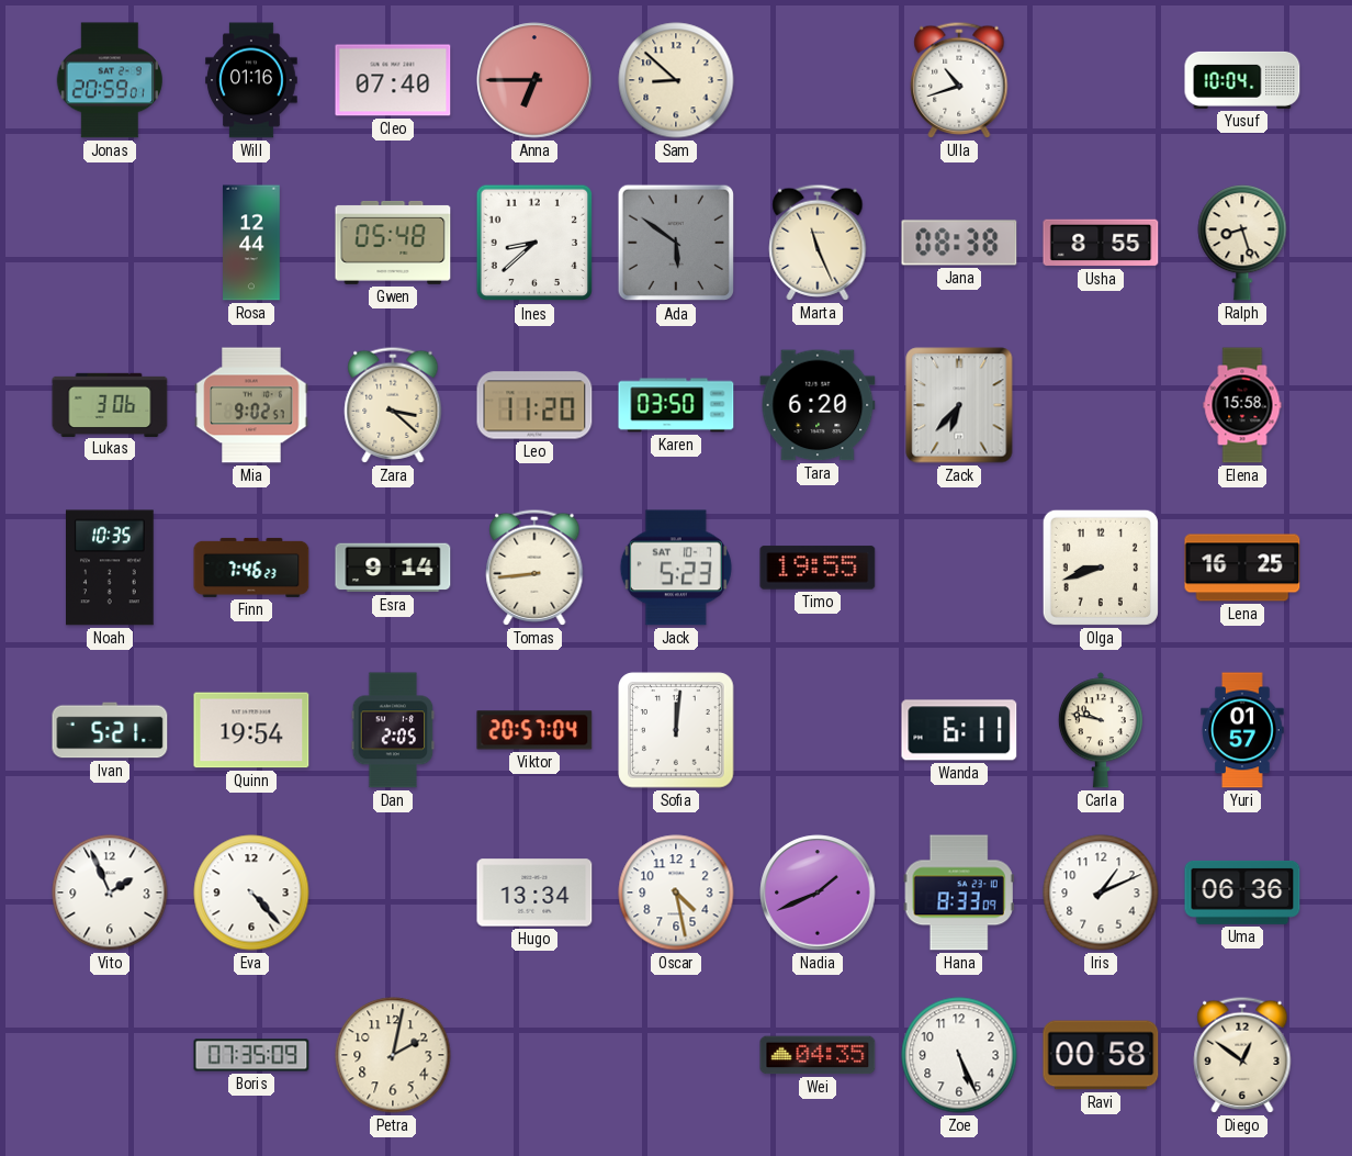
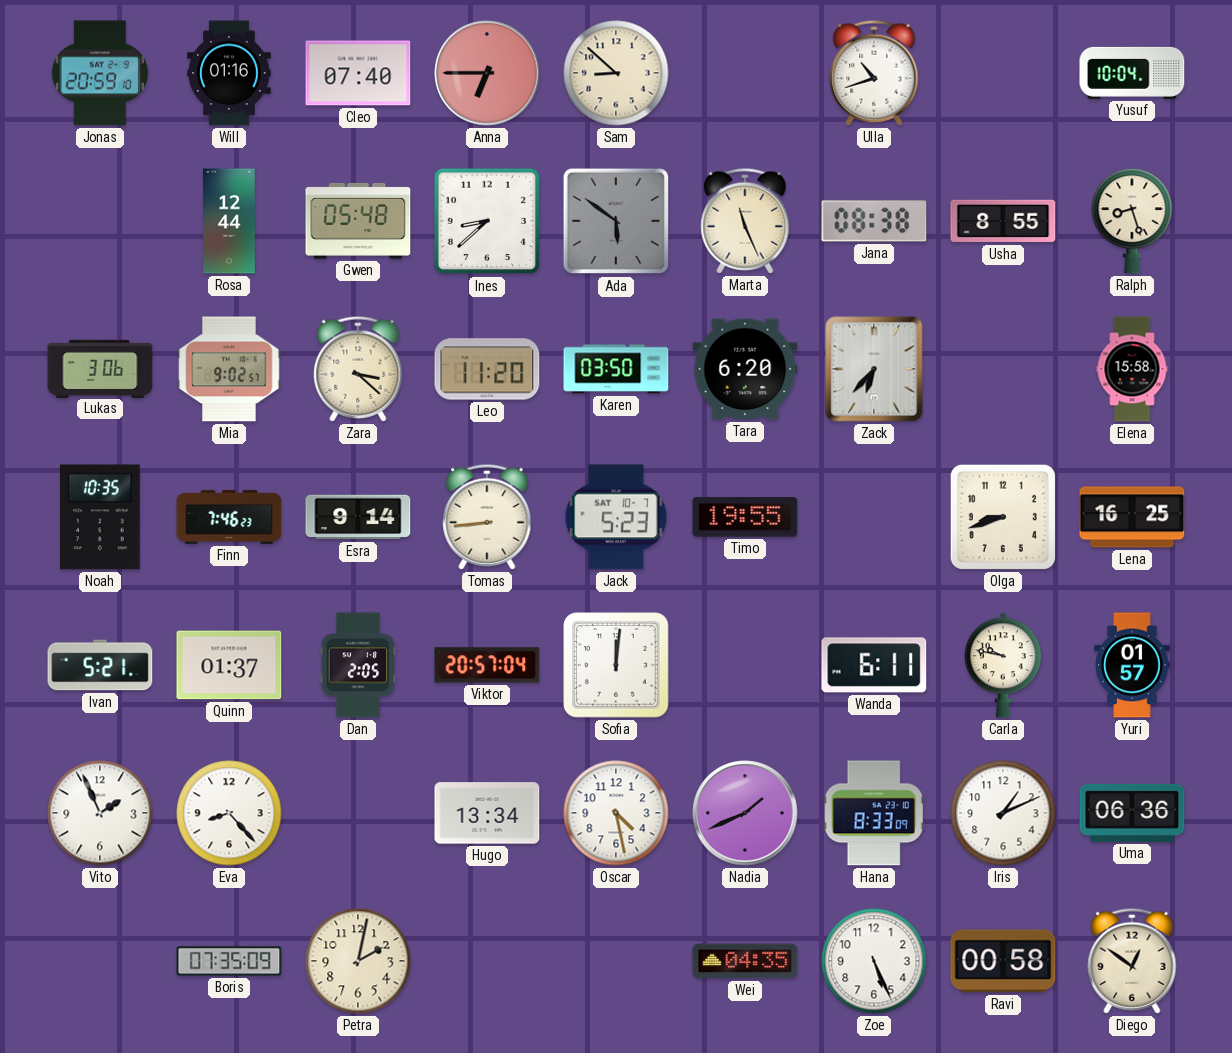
Jonas: 20:59:01 -> 20:59:10 (100, 73)
Quinn: 19:54 -> 01:37 (229, 665)
Eva: 4:23 -> 8:23 (229, 813)
